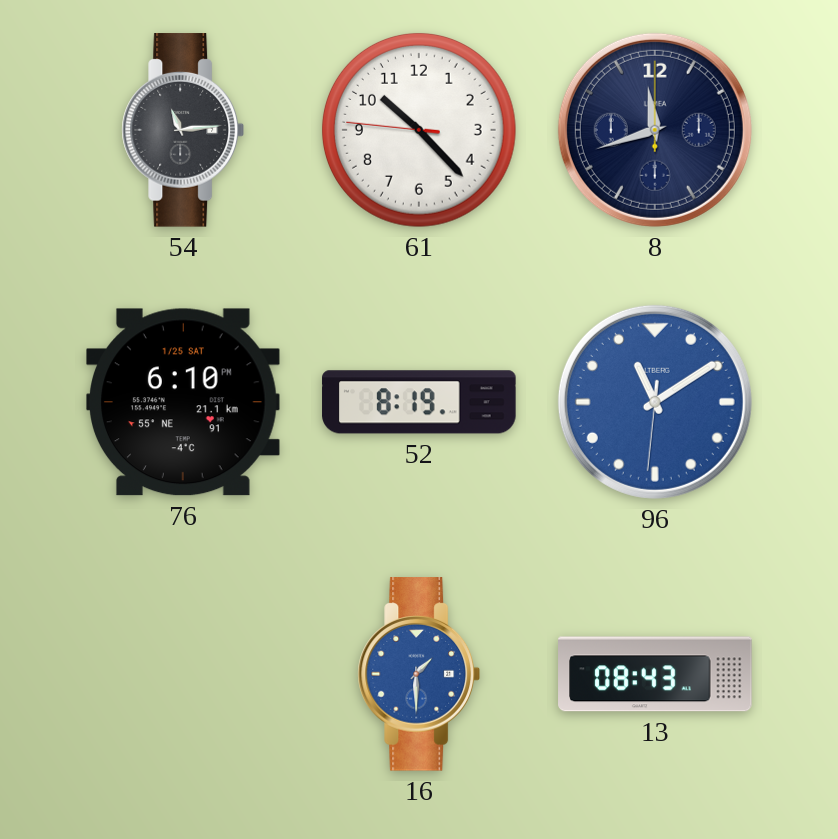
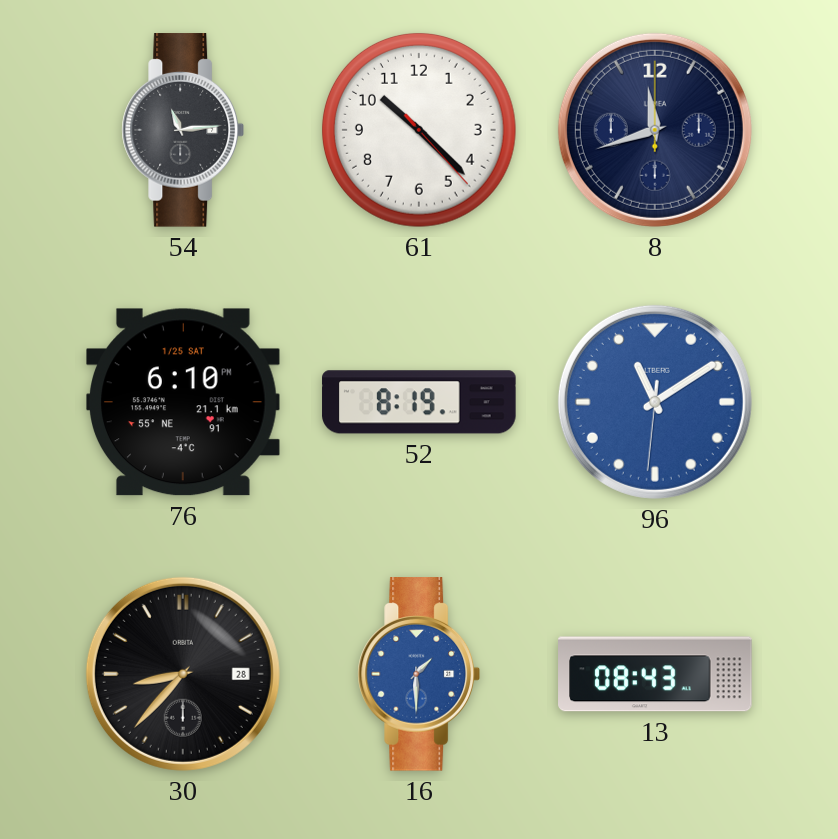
61: 10:22:46 -> 10:22:23 (419, 130)
30: none -> 8:37 (183, 674)
